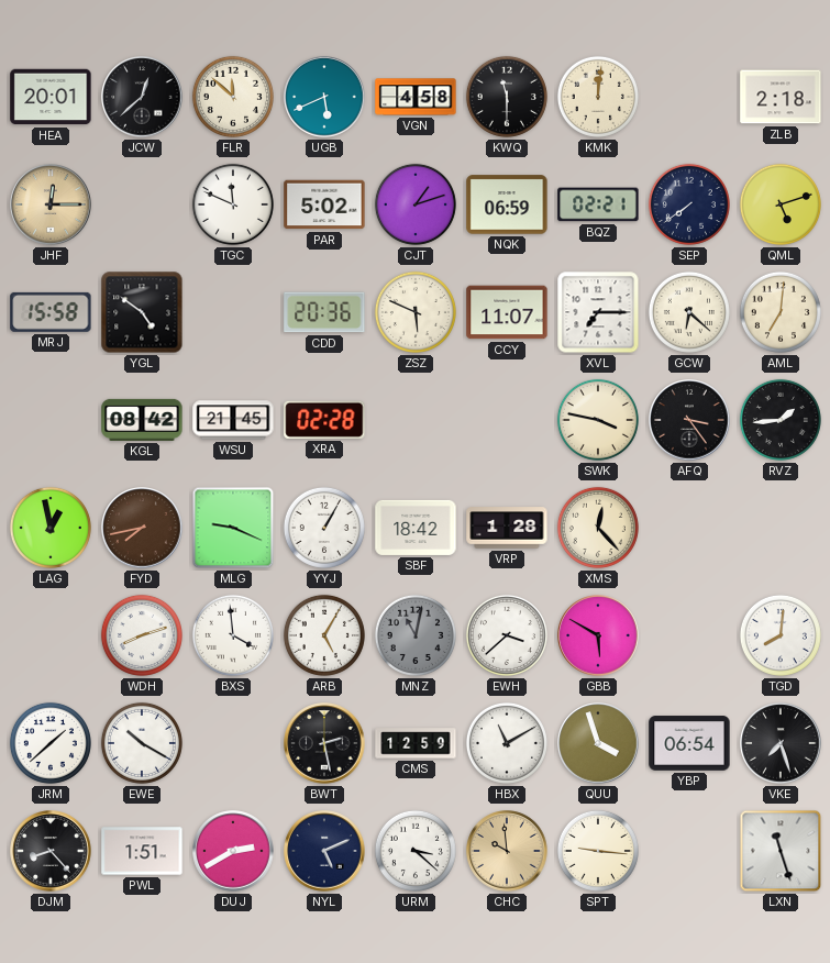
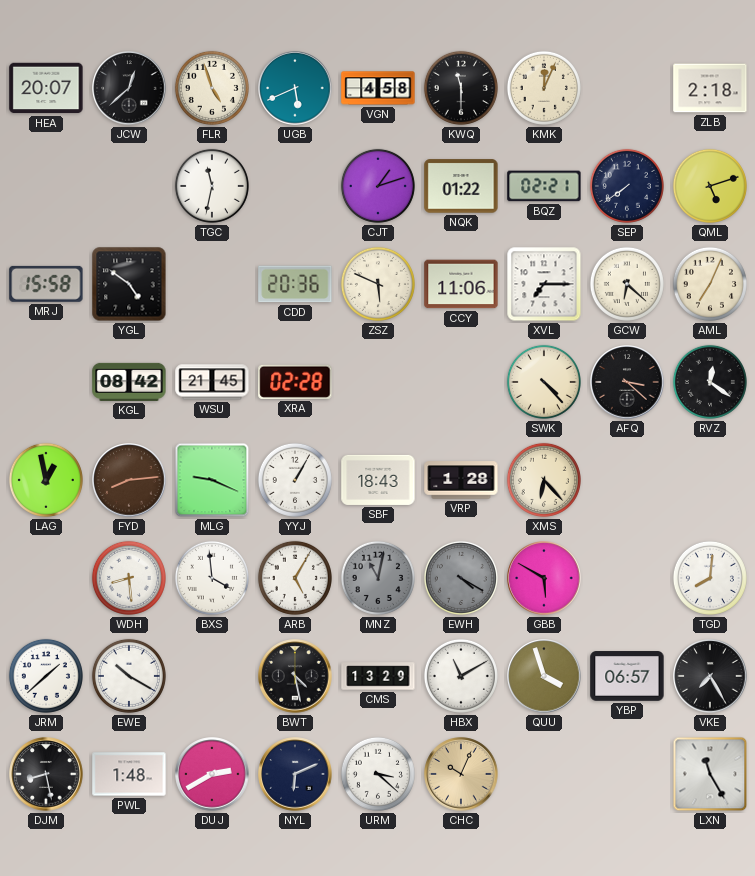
HEA: 20:01 -> 20:07 (46, 88)
FLR: 11:52 -> 4:57 (212, 88)
KMK: 12:01 -> 12:04 (544, 88)
JHF: 12:15 -> none (51, 204)
TGC: 11:49 -> 11:32 (212, 186)
PAR: 5:02 -> none (324, 204)
NQK: 06:59 -> 01:22 (461, 186)
CCY: 11:07 -> 11:06 (461, 284)
AML: 7:01 -> 7:04 (710, 284)
SWK: 3:47 -> 4:23 (544, 382)
AFQ: 3:24 -> 3:22 (627, 382)
RVZ: 1:44 -> 12:21 (710, 382)
FYD: 7:43 -> 8:14 (129, 480)
SBF: 18:42 -> 18:43 (378, 480)
XMS: 12:23 -> 6:23 (544, 480)
WDH: 8:12 -> 8:29 (129, 578)
EWH: 3:38 -> 4:20 (461, 578)
EWH dial: white -> grey (461, 578)
BWT: 2:28 -> 4:28 (295, 676)
CMS: 12:59 -> 13:29 (378, 676)
YBP: 06:54 -> 06:57 (627, 676)
VKE: 7:27 -> 7:25 (710, 676)
DJM: 8:23 -> 8:28 (46, 774)
PWL: 1:51 -> 1:48 (129, 774)
NYL: 5:11 -> 6:11 (295, 774)
CHC: 9:59 -> 10:04 (461, 774)
SPT: 9:16 -> none (598, 851)
LXN: 11:27 -> 11:25 (710, 774)
